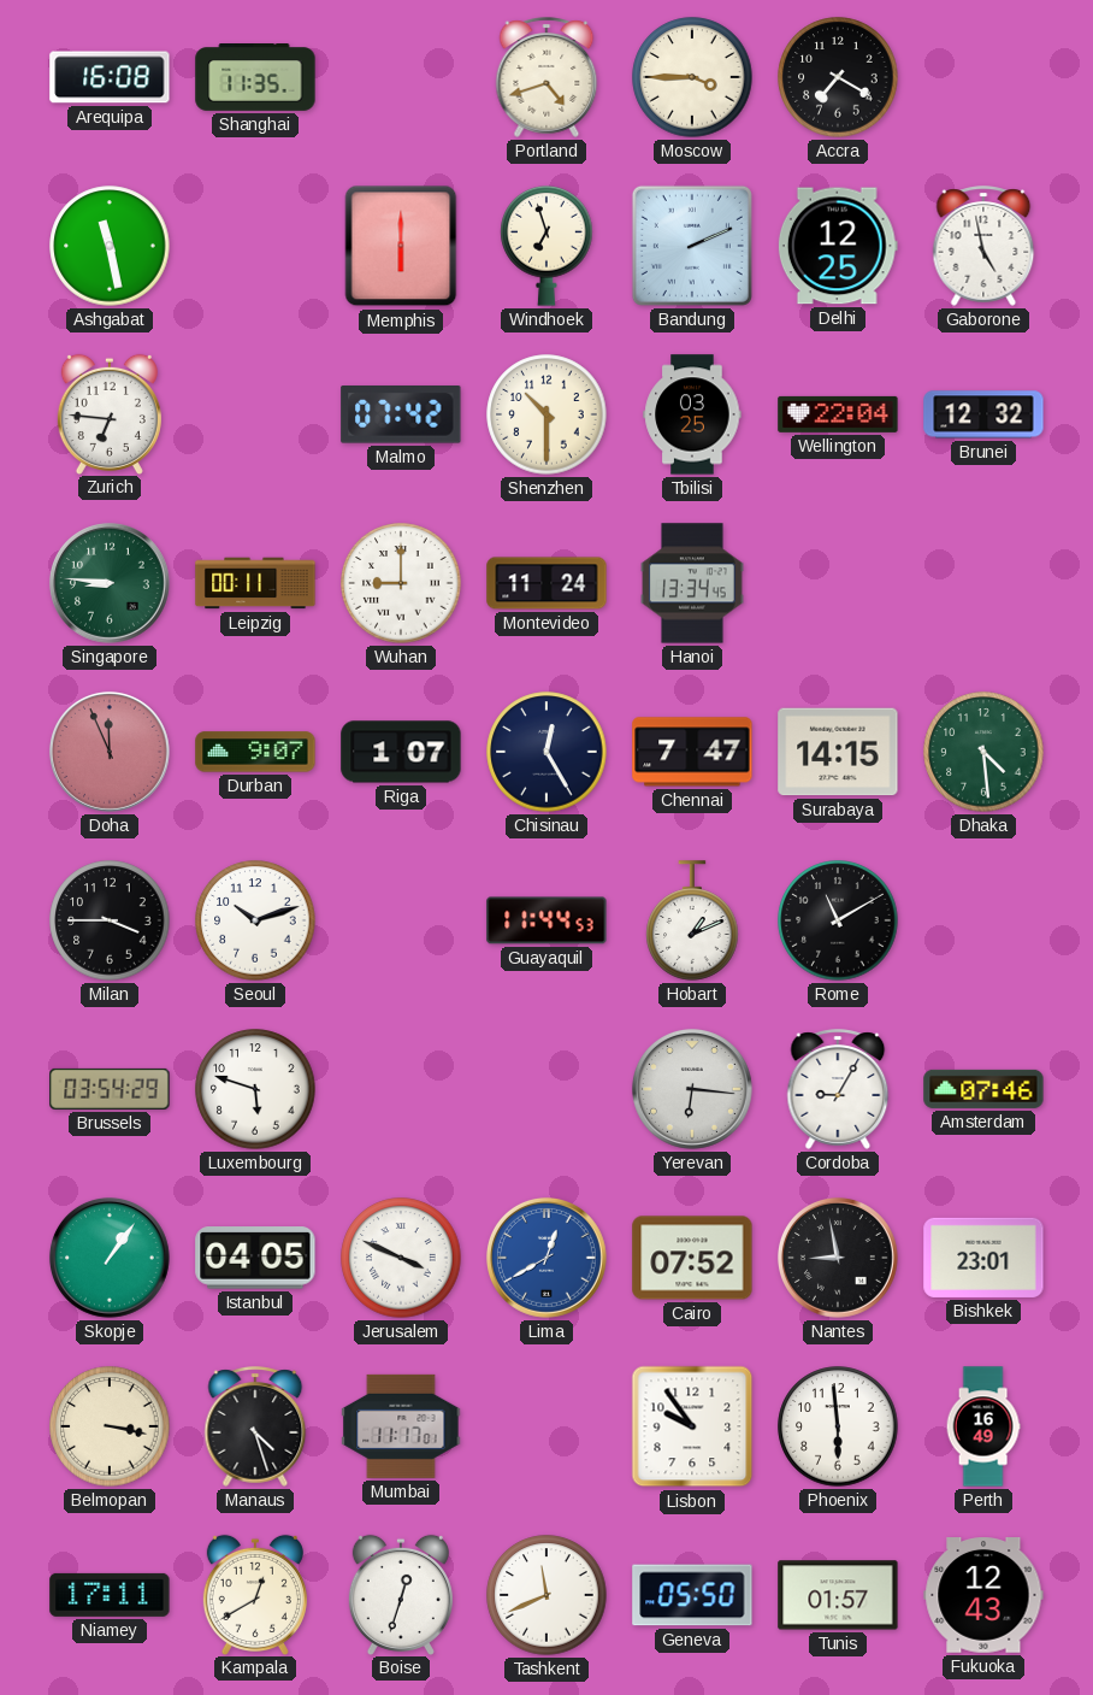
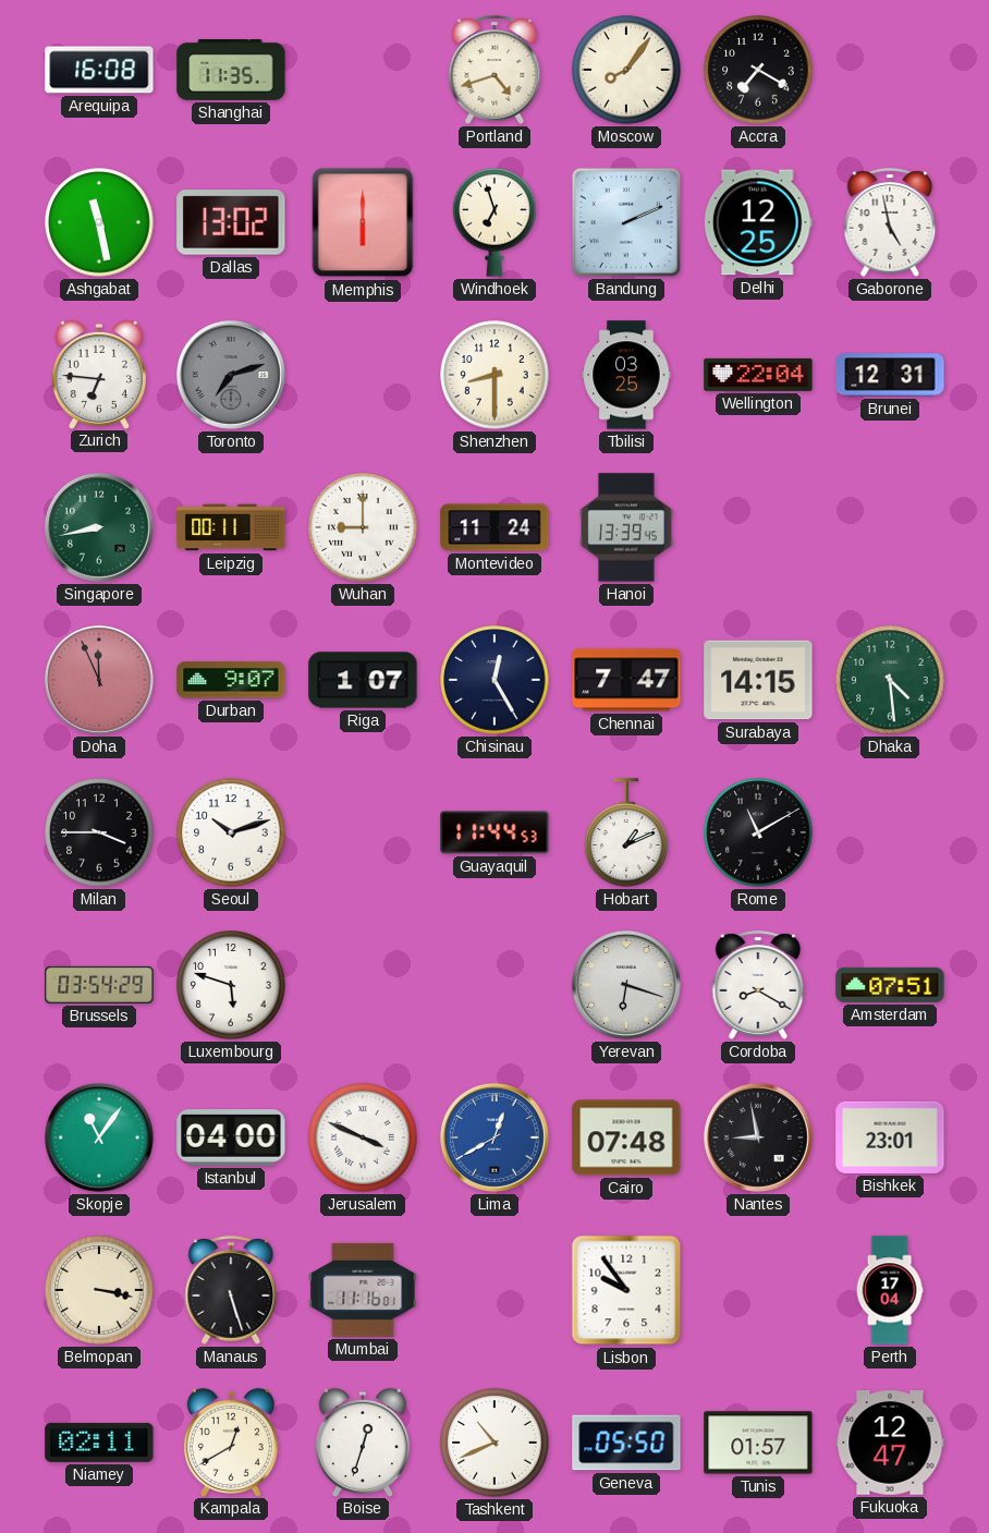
Moscow: 3:45 -> 8:06 (626, 70)
Dallas: none -> 13:02 (231, 223)
Toronto: none -> 7:12 (231, 375)
Malmo: 07:42 -> none (401, 416)
Shenzhen: 10:30 -> 8:30 (494, 375)
Brunei: 12:32 -> 12:31 (890, 375)
Singapore: 8:46 -> 8:43 (99, 527)
Hanoi: 13:34 -> 13:39 (626, 527)
Yerevan: 6:16 -> 6:18 (626, 985)
Cordoba: 9:05 -> 8:20 (758, 985)
Amsterdam: 07:46 -> 07:51 (890, 985)
Skopje: 1:06 -> 11:06 (99, 1137)
Istanbul: 04:05 -> 04:00 (231, 1137)
Cairo: 07:52 -> 07:48 (626, 1137)
Manaus: 4:27 -> 5:27 (231, 1290)
Mumbai: 11:17 -> 11:16 (363, 1290)
Phoenix: 5:59 -> none (838, 1426)
Perth: 16:49 -> 17:04 (890, 1290)
Niamey: 17:11 -> 02:11 (99, 1443)
Tashkent: 11:41 -> 10:41 (494, 1443)
Fukuoka: 12:43 -> 12:47 (890, 1444)
